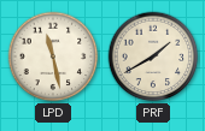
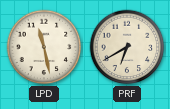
PRF: 1:40 -> 6:40 (127, 47)
